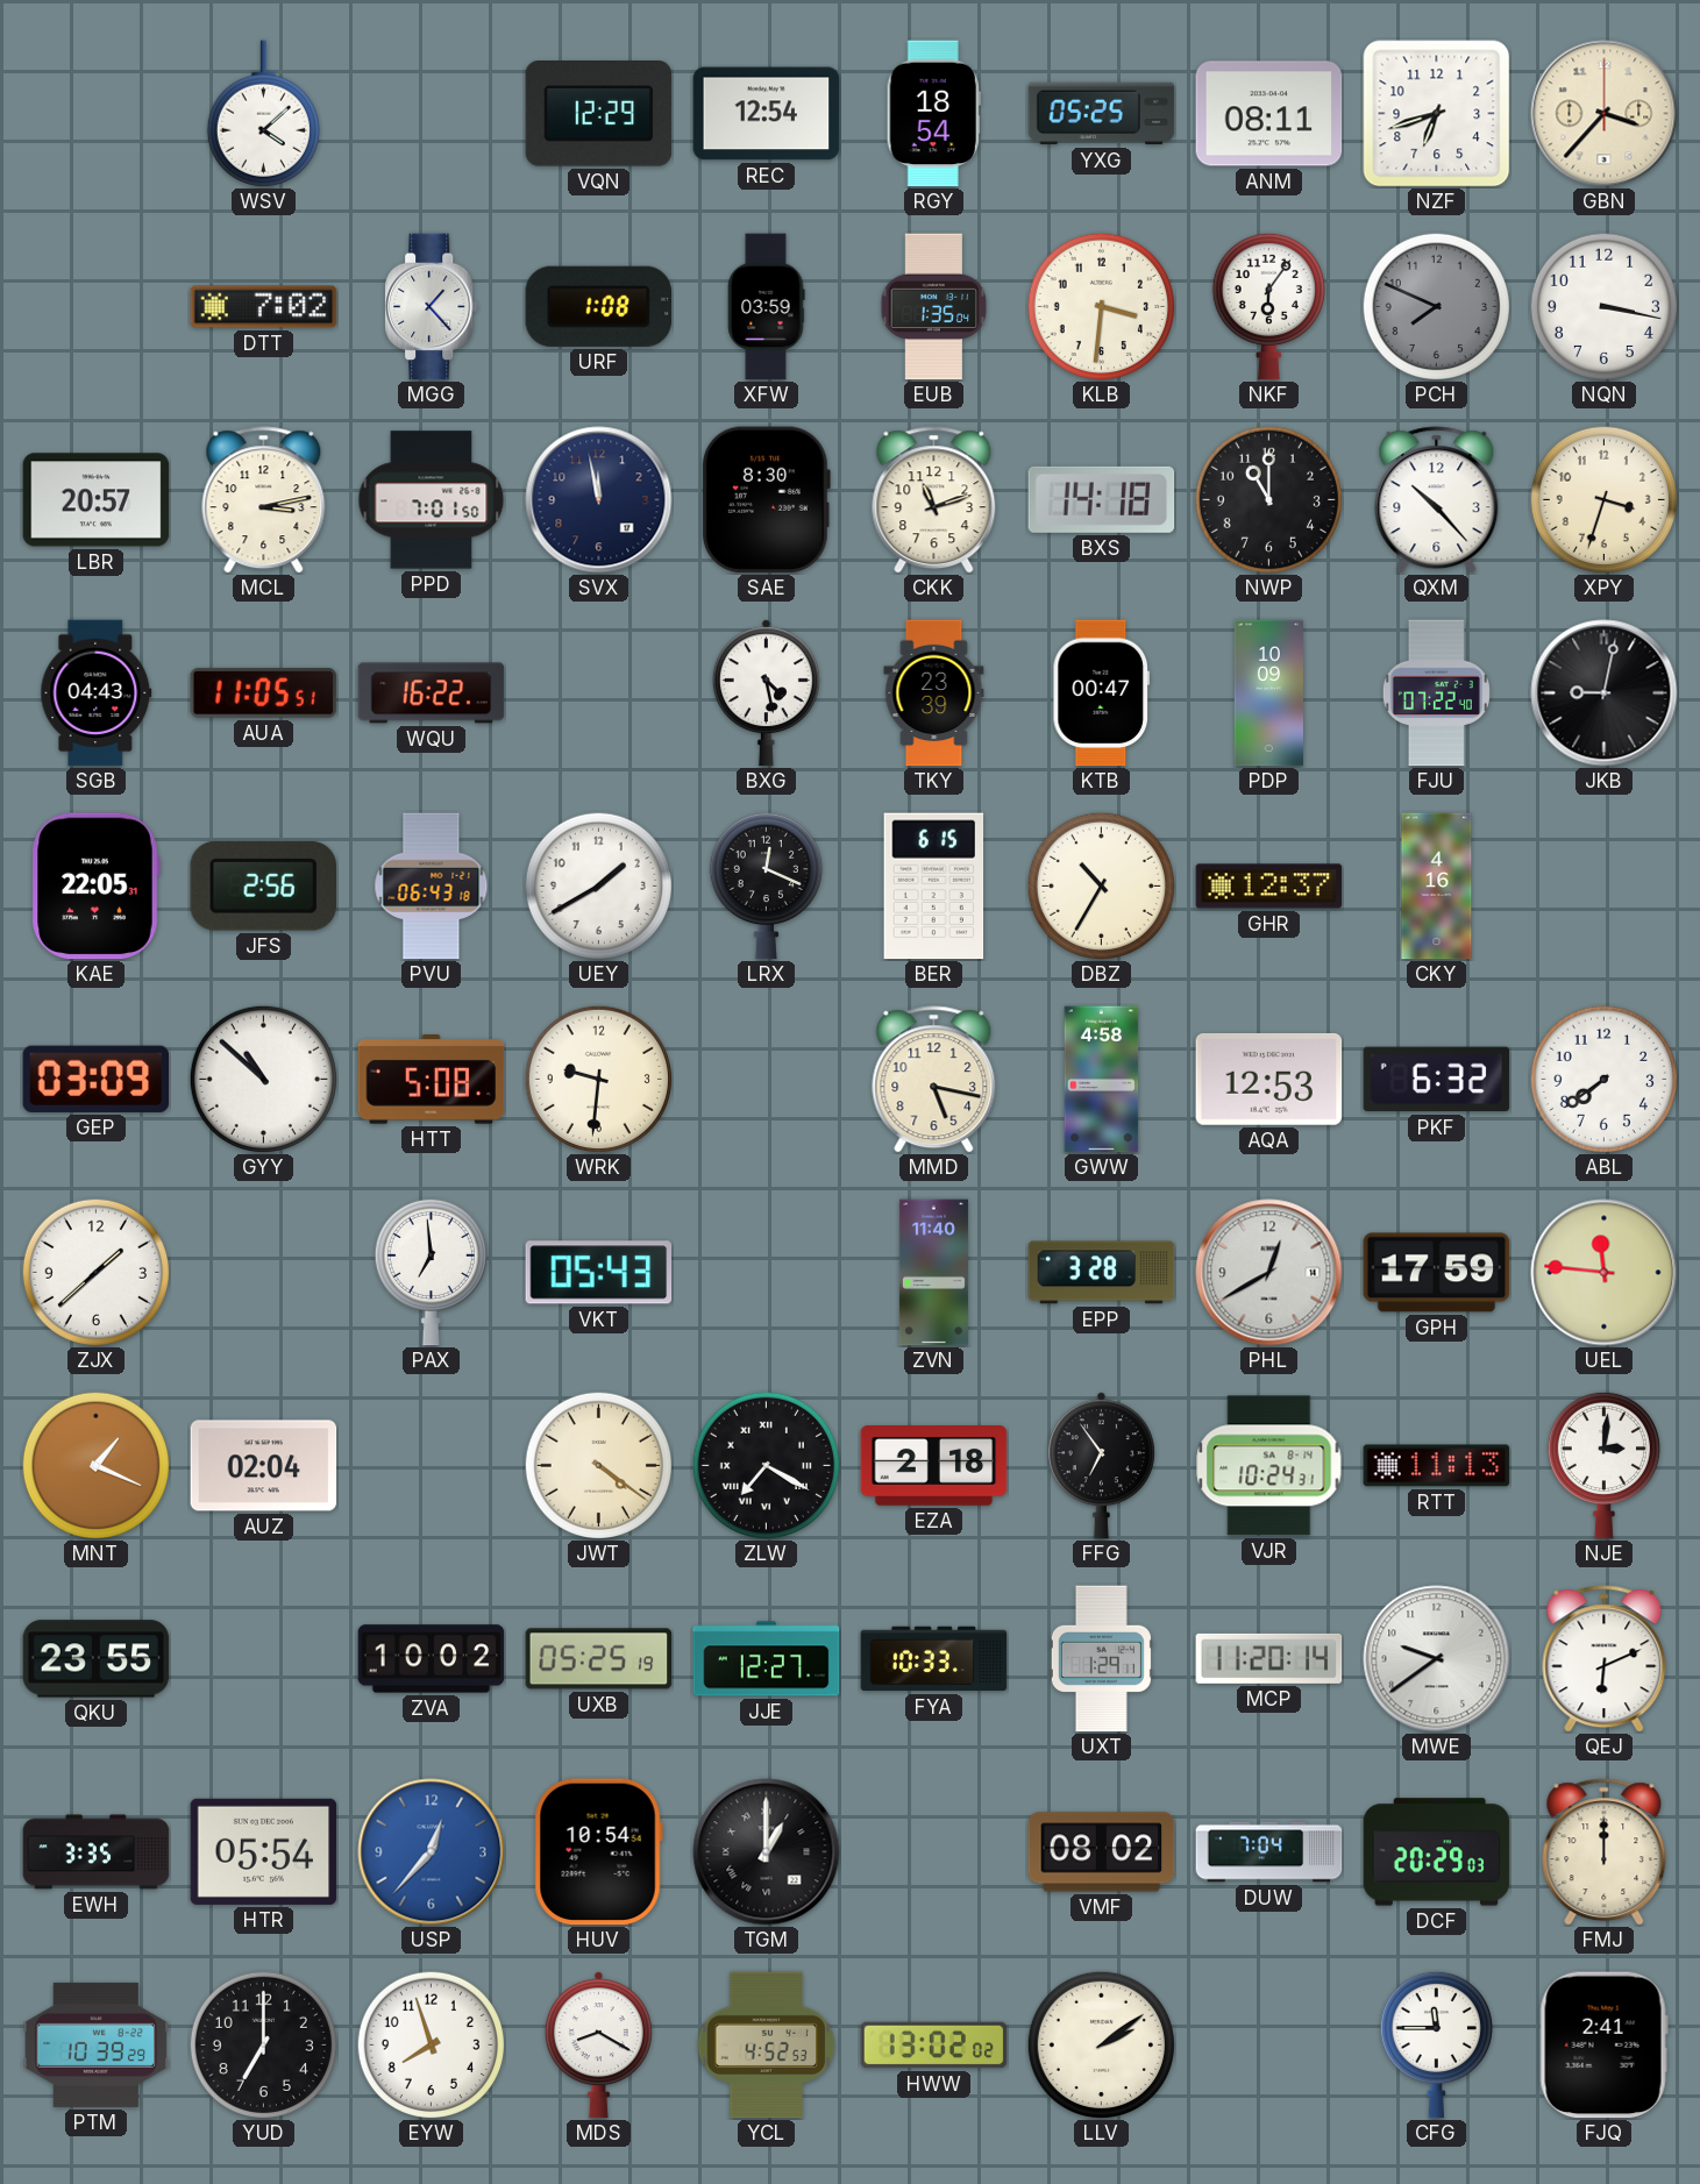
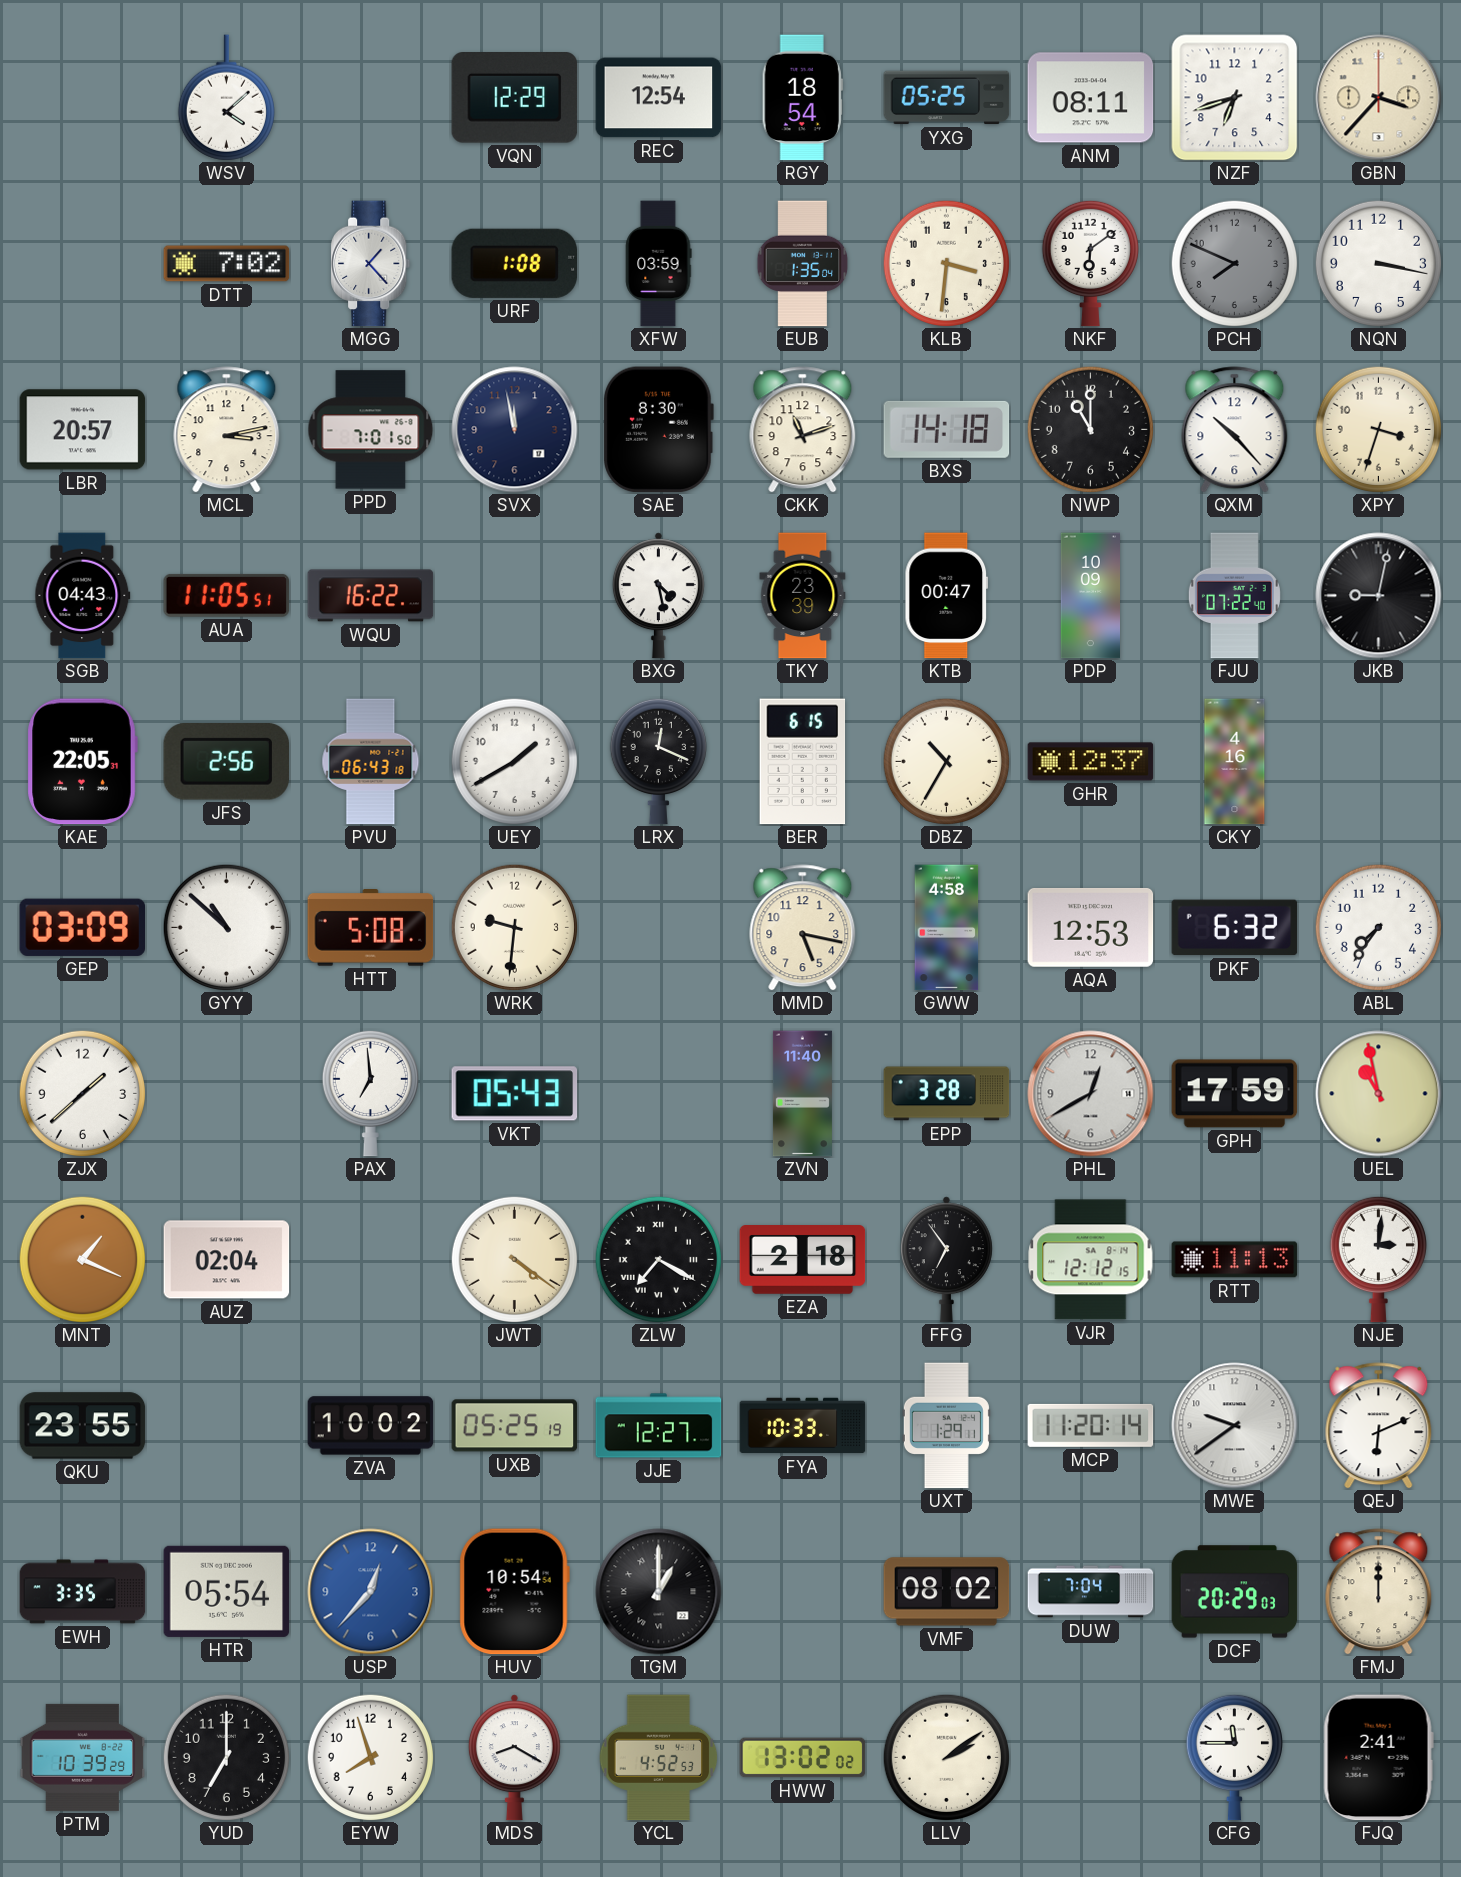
NKF: 6:06 -> 6:09 (1090, 263)
ABL: 7:39 -> 7:36 (1378, 927)
UEL: 11:46 -> 10:58 (1379, 1094)
VJR: 10:24 -> 12:12 (1091, 1260)
